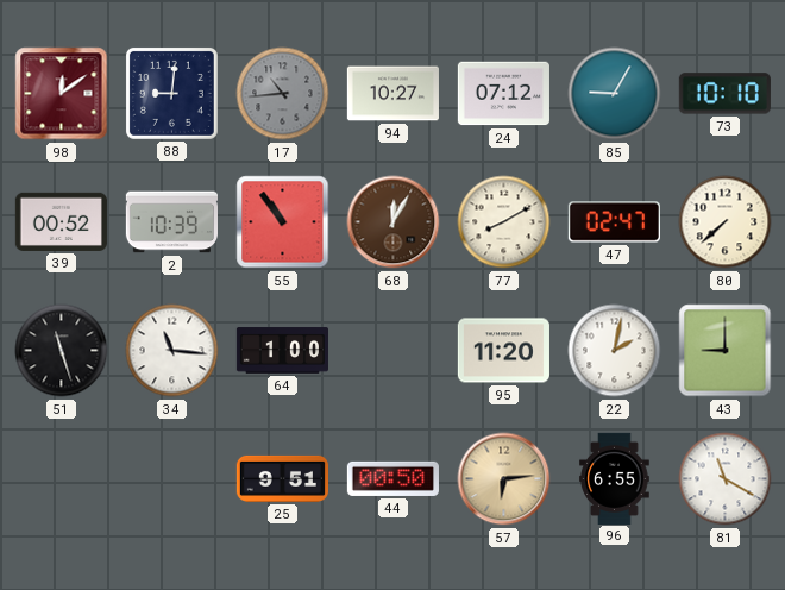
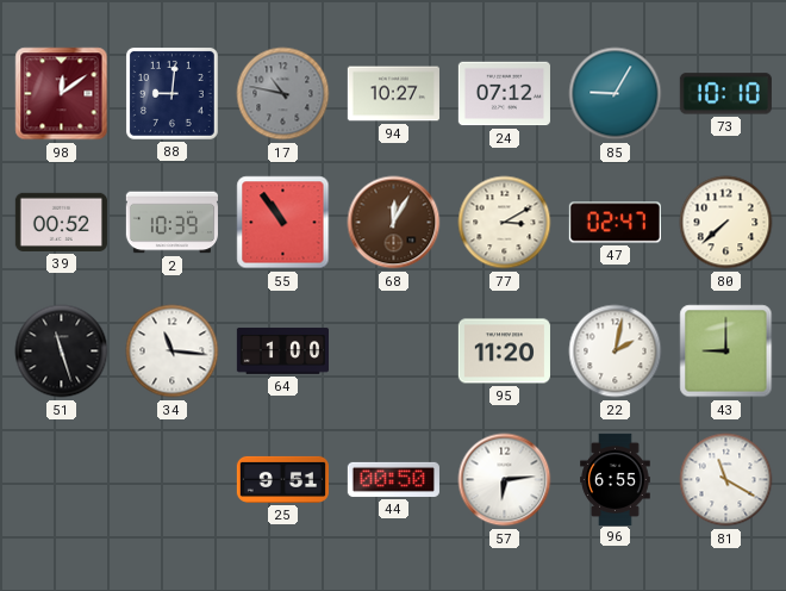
17: 10:44 -> 10:47 (283, 94)
77: 8:10 -> 3:10 (505, 223)
57 dial: champagne -> white (505, 480)
